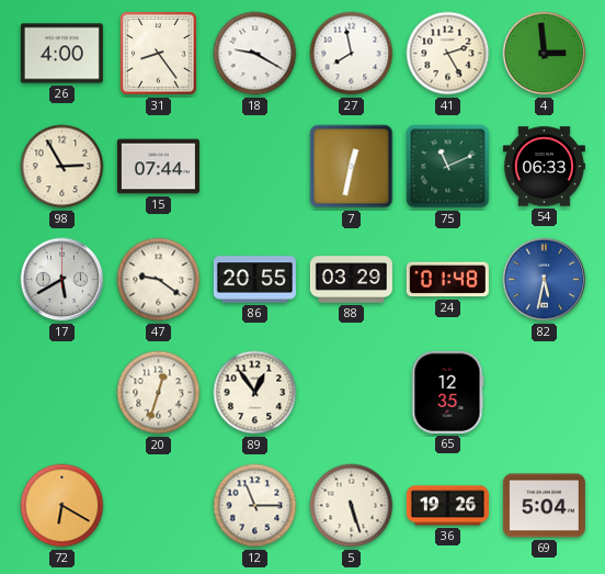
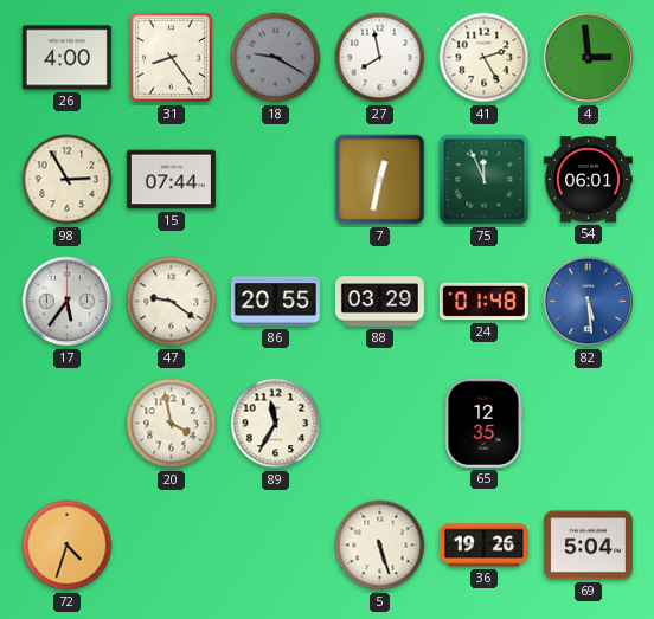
18 dial: white -> grey (276, 58)
75: 11:11 -> 11:56 (485, 180)
54: 06:33 -> 06:01 (588, 180)
17: 5:40 -> 5:36 (68, 302)
82: 5:32 -> 5:29 (589, 302)
20: 12:33 -> 3:58 (172, 424)
89: 12:54 -> 11:35 (276, 424)
72: 6:20 -> 4:33 (68, 546)
12: 11:15 -> none (255, 506)
